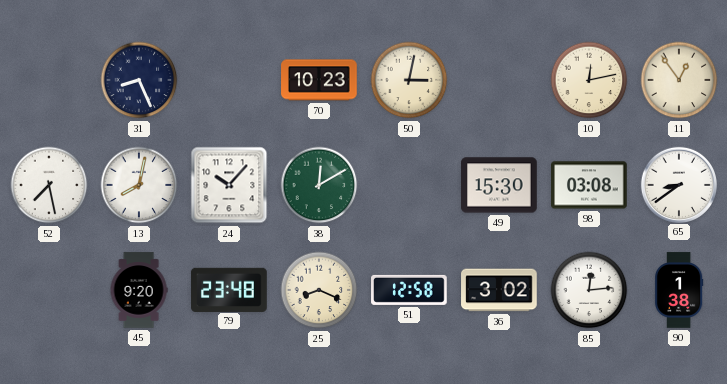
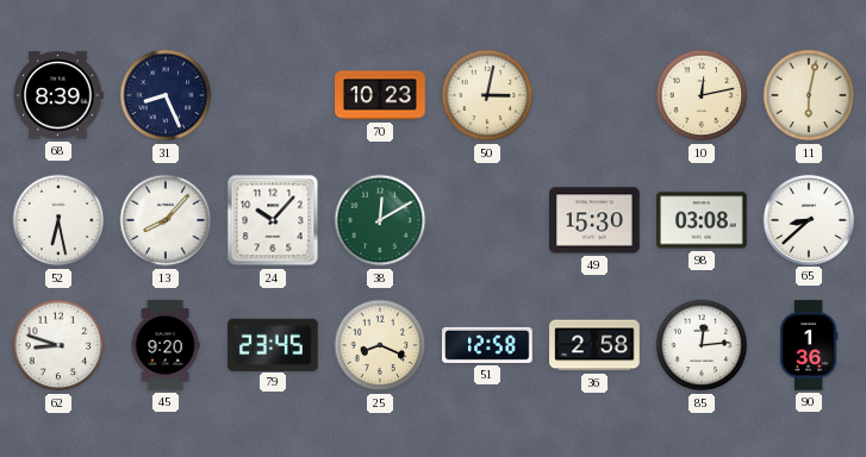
68: none -> 8:39 (58, 95)
11: 12:54 -> 6:02 (809, 95)
52: 7:28 -> 6:28 (58, 220)
13: 8:02 -> 8:07 (166, 220)
65: 8:39 -> 8:38 (808, 219)
62: none -> 8:48 (58, 345)
79: 23:48 -> 23:45 (273, 344)
36: 3:02 -> 2:58 (594, 345)
90: 1:38 -> 1:36 (809, 345)
